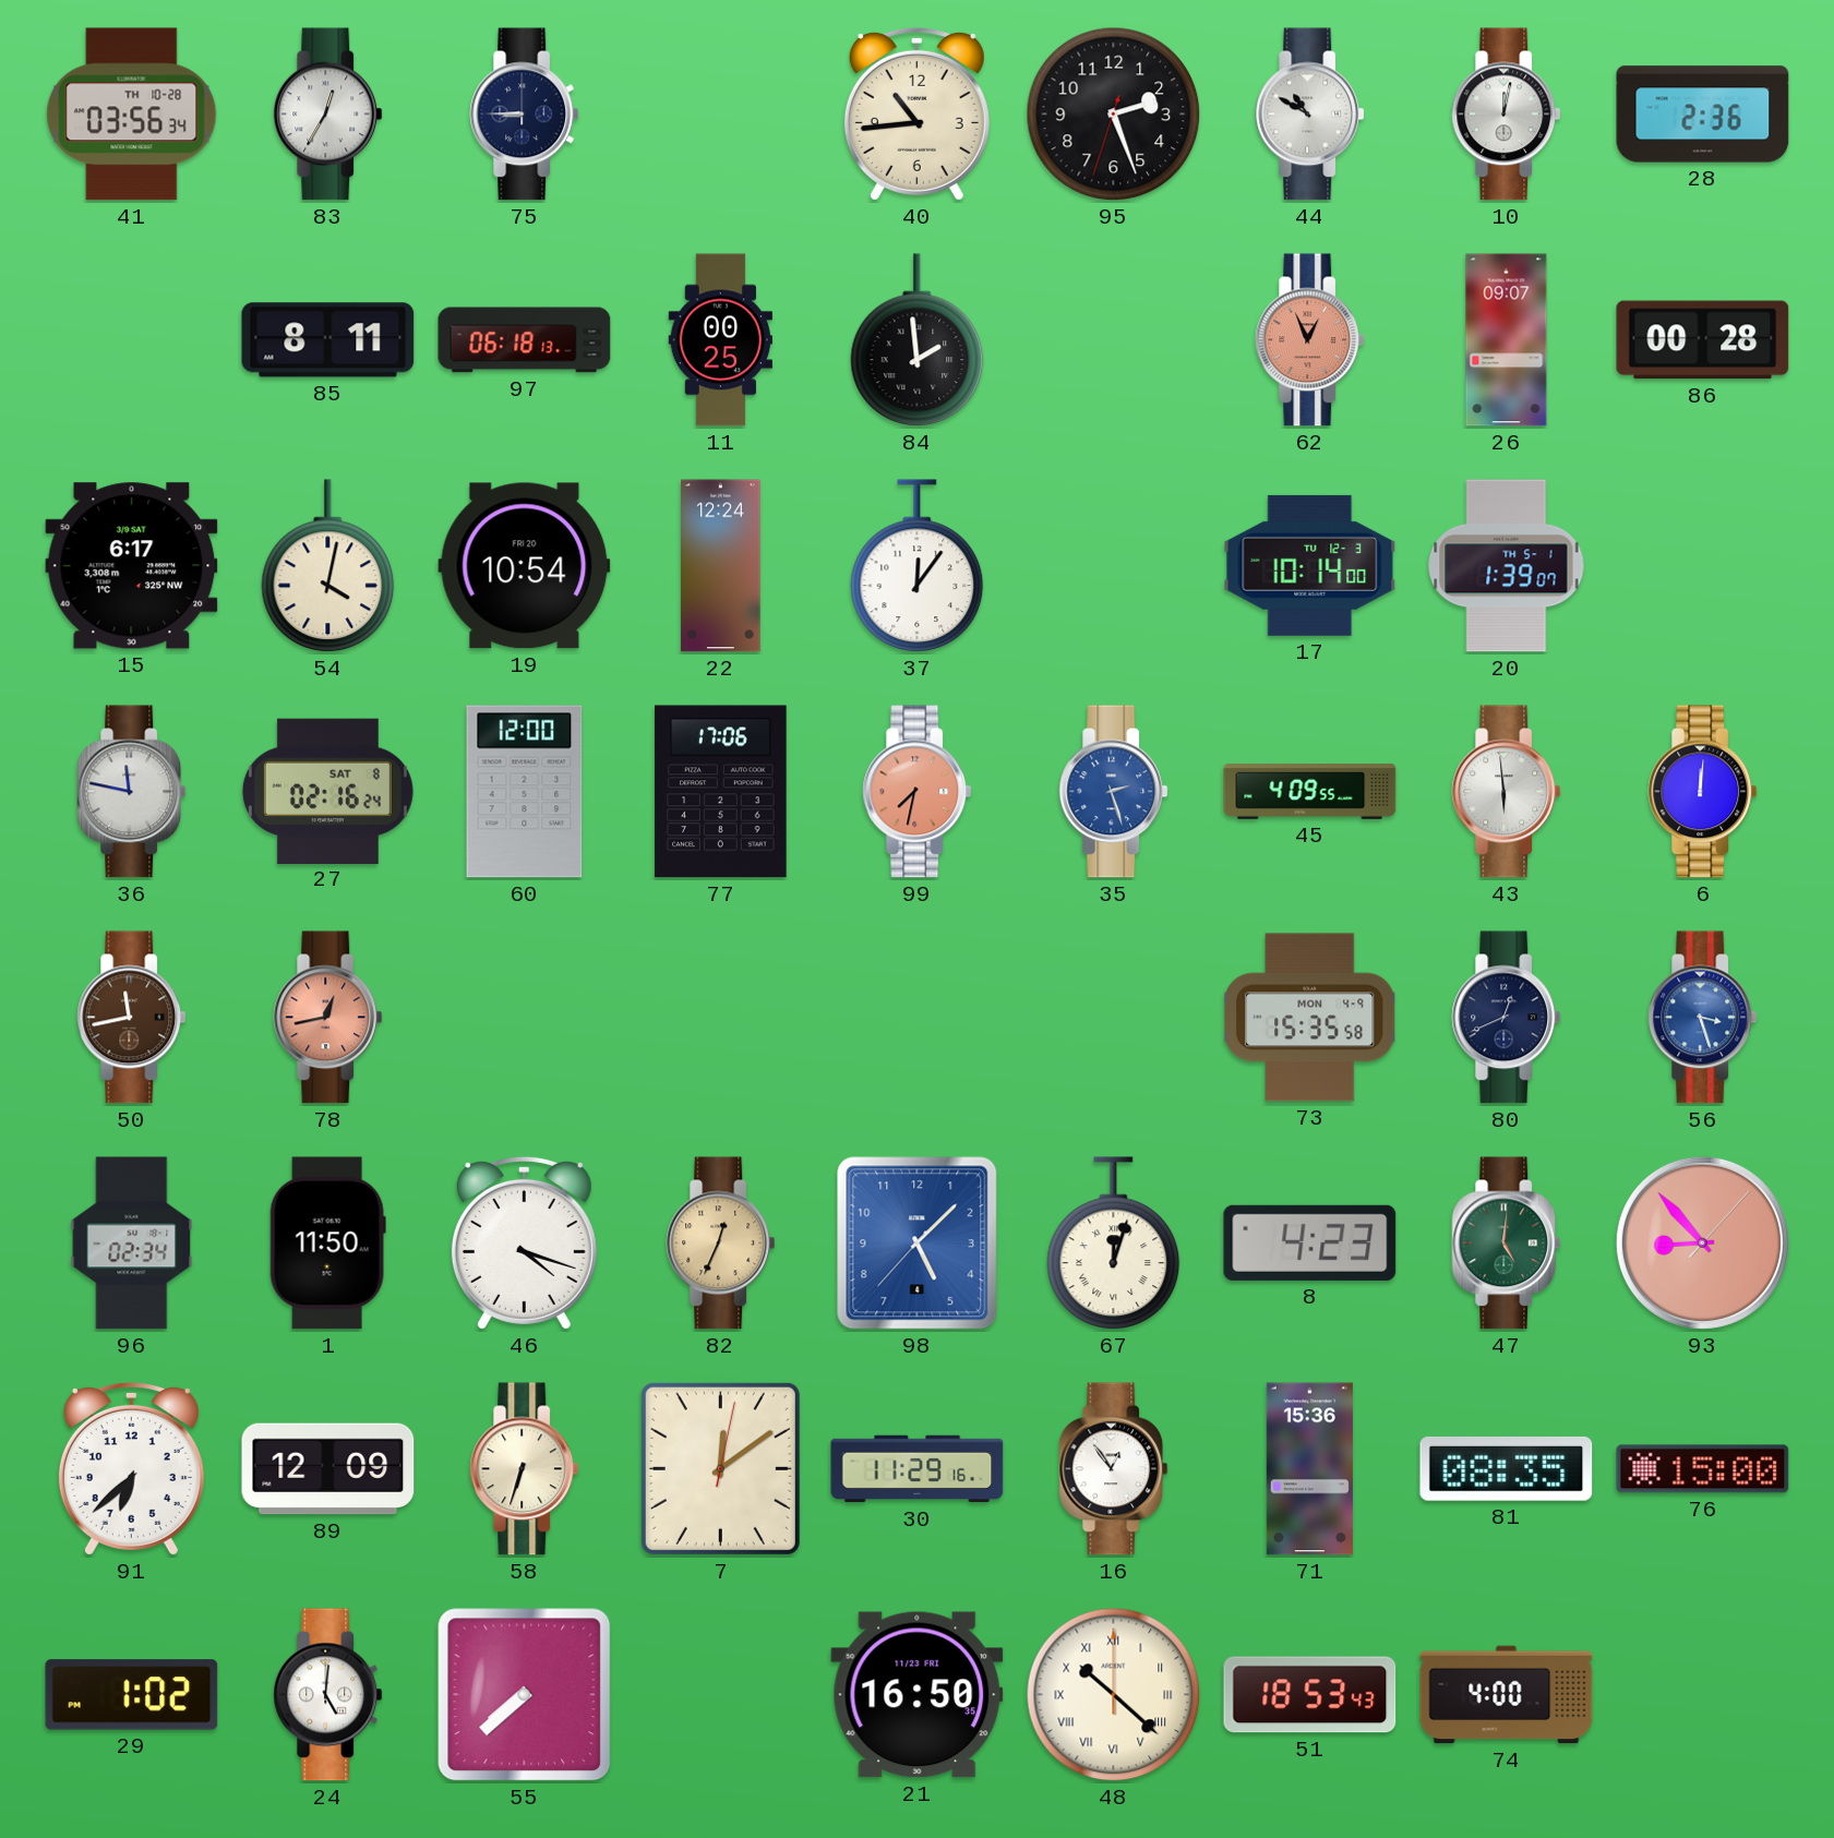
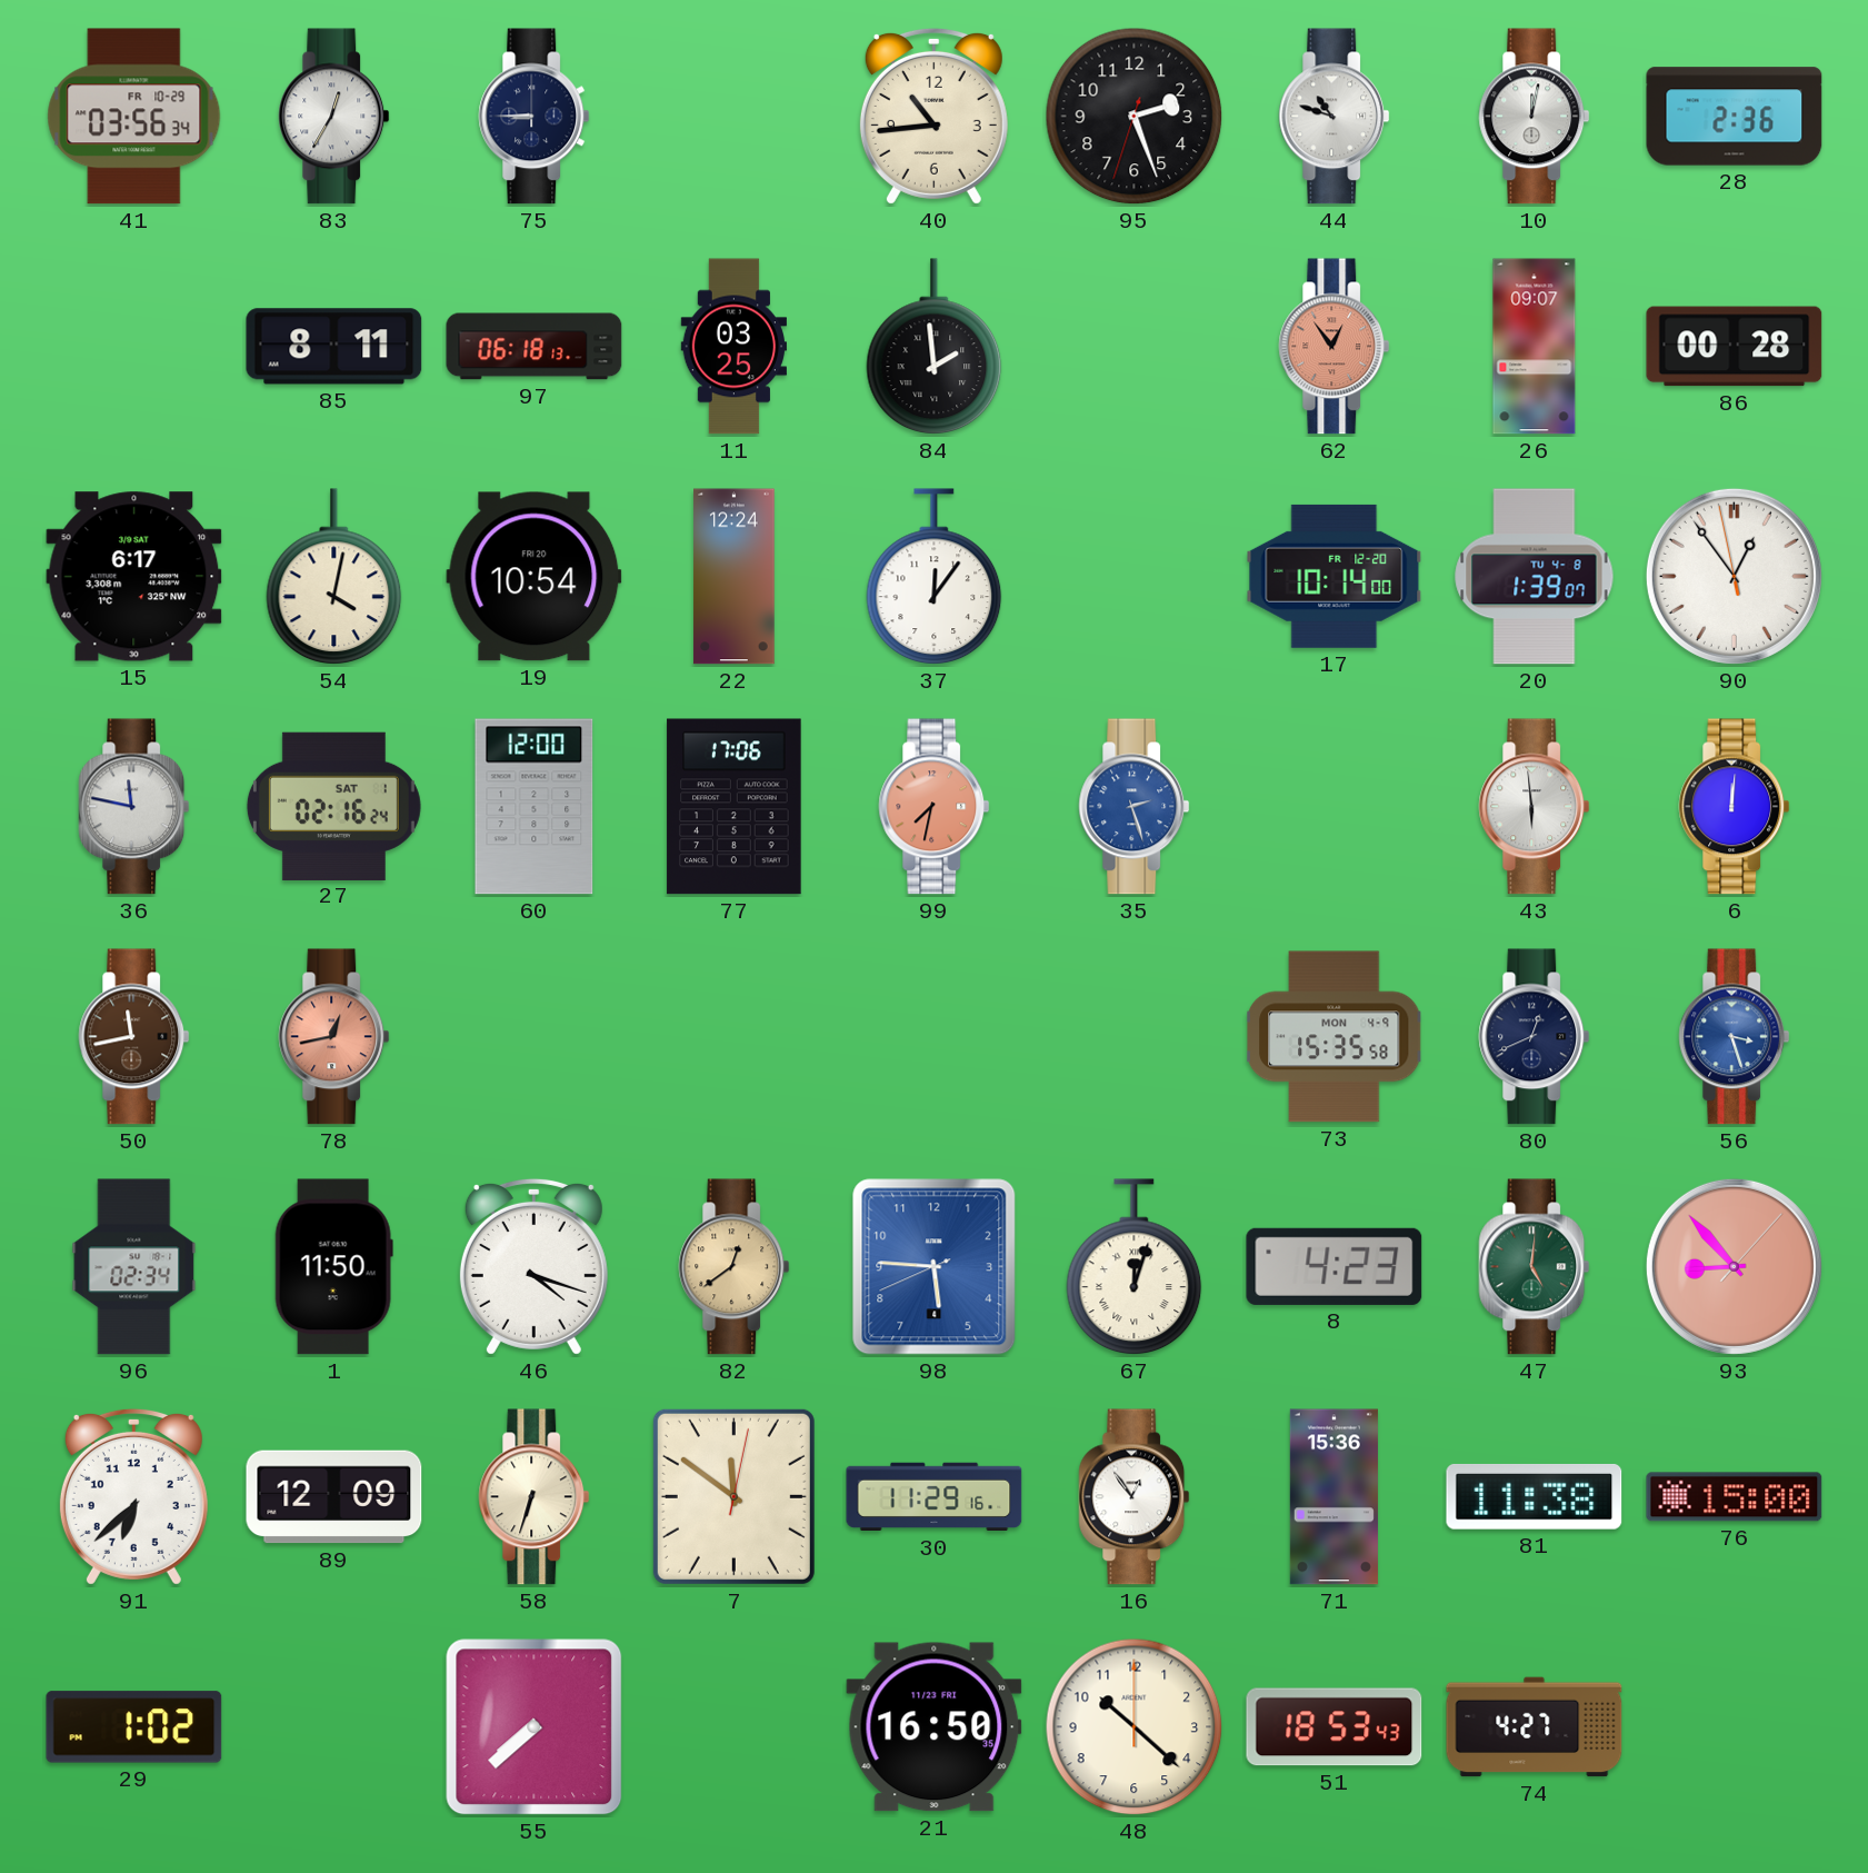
41 date: TH 10-28 -> FR 10-29 (134, 117)
44: 10:50 -> 10:48 (1335, 117)
11: 00:25 -> 03:25 (733, 347)
62: 12:56 -> 12:54 (1335, 347)
17 date: TU 12-3 -> FR 12-20 (1335, 576)
20 date: TH 5-1 -> TU 4-8 (1535, 577)
90: none -> 12:53 (1734, 576)
27 date: SAT 8 -> SAT 1 (333, 806)
45: 4:09 -> none (1310, 792)
82: 12:34 -> 12:39 (735, 1267)
98: 5:07 -> 5:45 (935, 1267)
7: 12:09 -> 11:51 (733, 1496)
81: 08:35 -> 11:38 (1535, 1497)
24: 5:01 -> none (328, 1695)
48 numerals: Roman -> Arabic (1135, 1727)
74: 4:00 -> 4:27 (1535, 1727)
